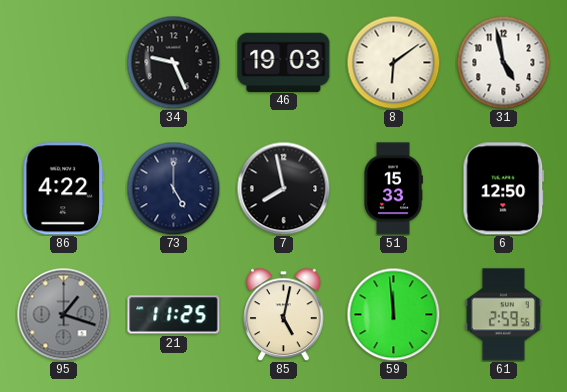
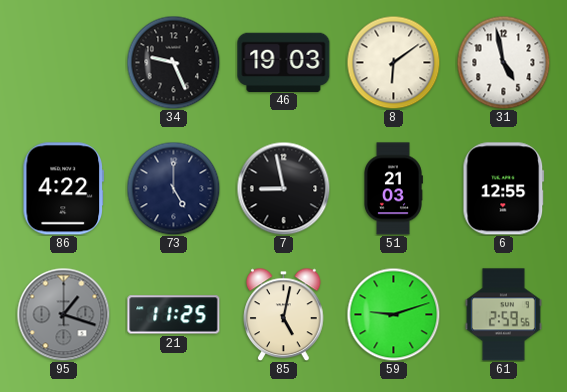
7: 7:58 -> 8:58 (283, 188)
51: 15:33 -> 21:03 (394, 189)
6: 12:50 -> 12:55 (504, 189)
59: 11:59 -> 9:12 (393, 314)
